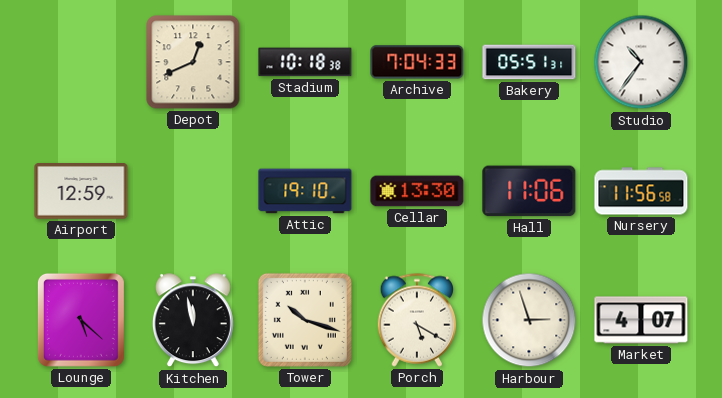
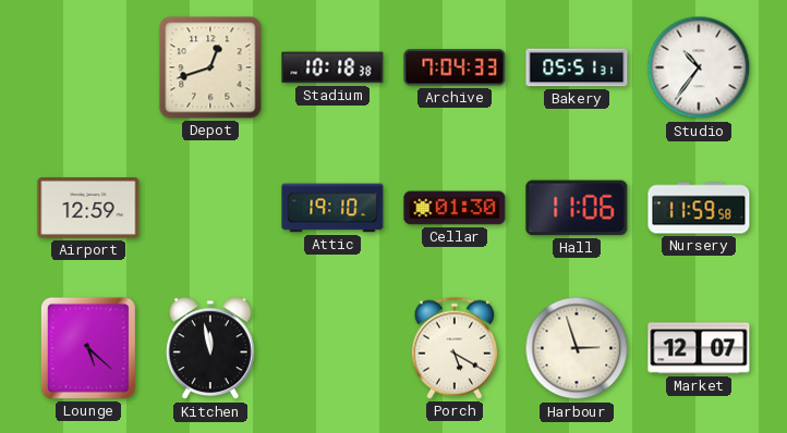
Depot: 12:41 -> 12:42 (210, 67)
Cellar: 13:30 -> 01:30 (455, 208)
Nursery: 11:56 -> 11:59 (699, 208)
Tower: 10:18 -> none (305, 320)
Market: 4:07 -> 12:07 (699, 348)
